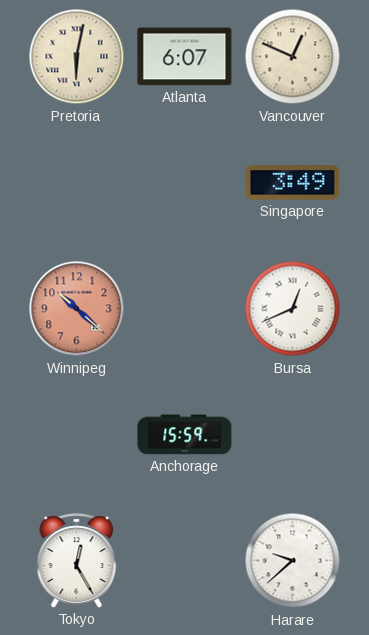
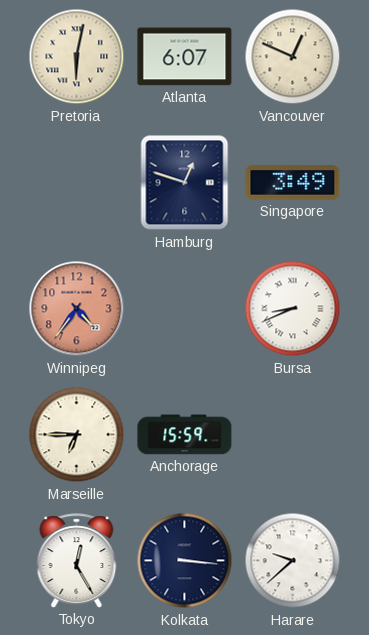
Hamburg: none -> 12:48 (185, 183)
Winnipeg: 10:22 -> 4:36 (77, 309)
Bursa: 12:41 -> 8:41 (293, 309)
Marseille: none -> 6:45 (77, 435)
Kolkata: none -> 3:16 (185, 561)
